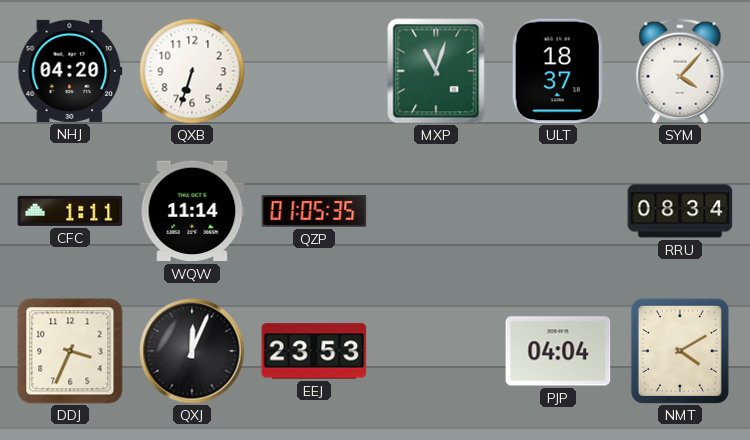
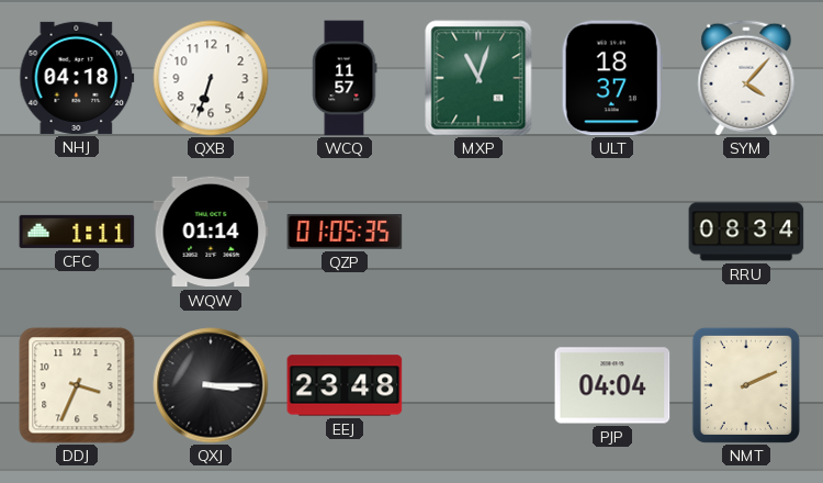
NHJ: 04:20 -> 04:18 (77, 78)
WCQ: none -> 11:57 (345, 78)
WQW: 11:14 -> 01:14 (211, 232)
QXJ: 12:04 -> 3:15 (211, 385)
EEJ: 23:53 -> 23:48 (345, 385)
NMT: 4:10 -> 2:11 (746, 385)
